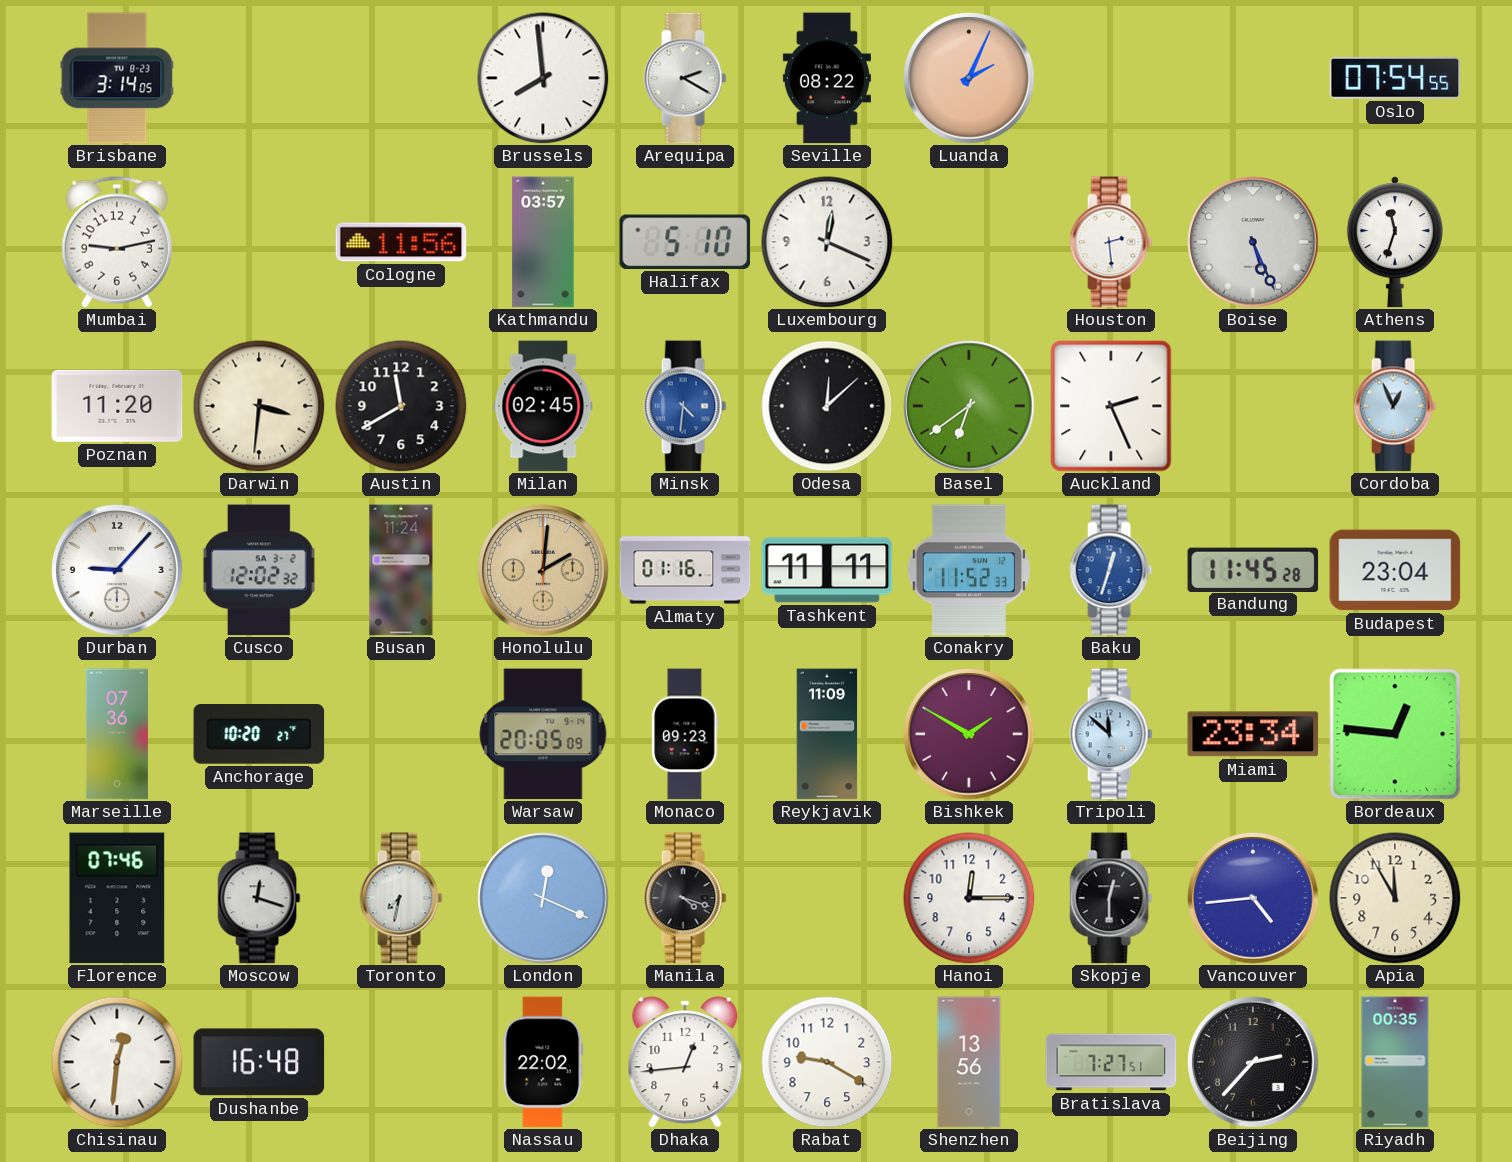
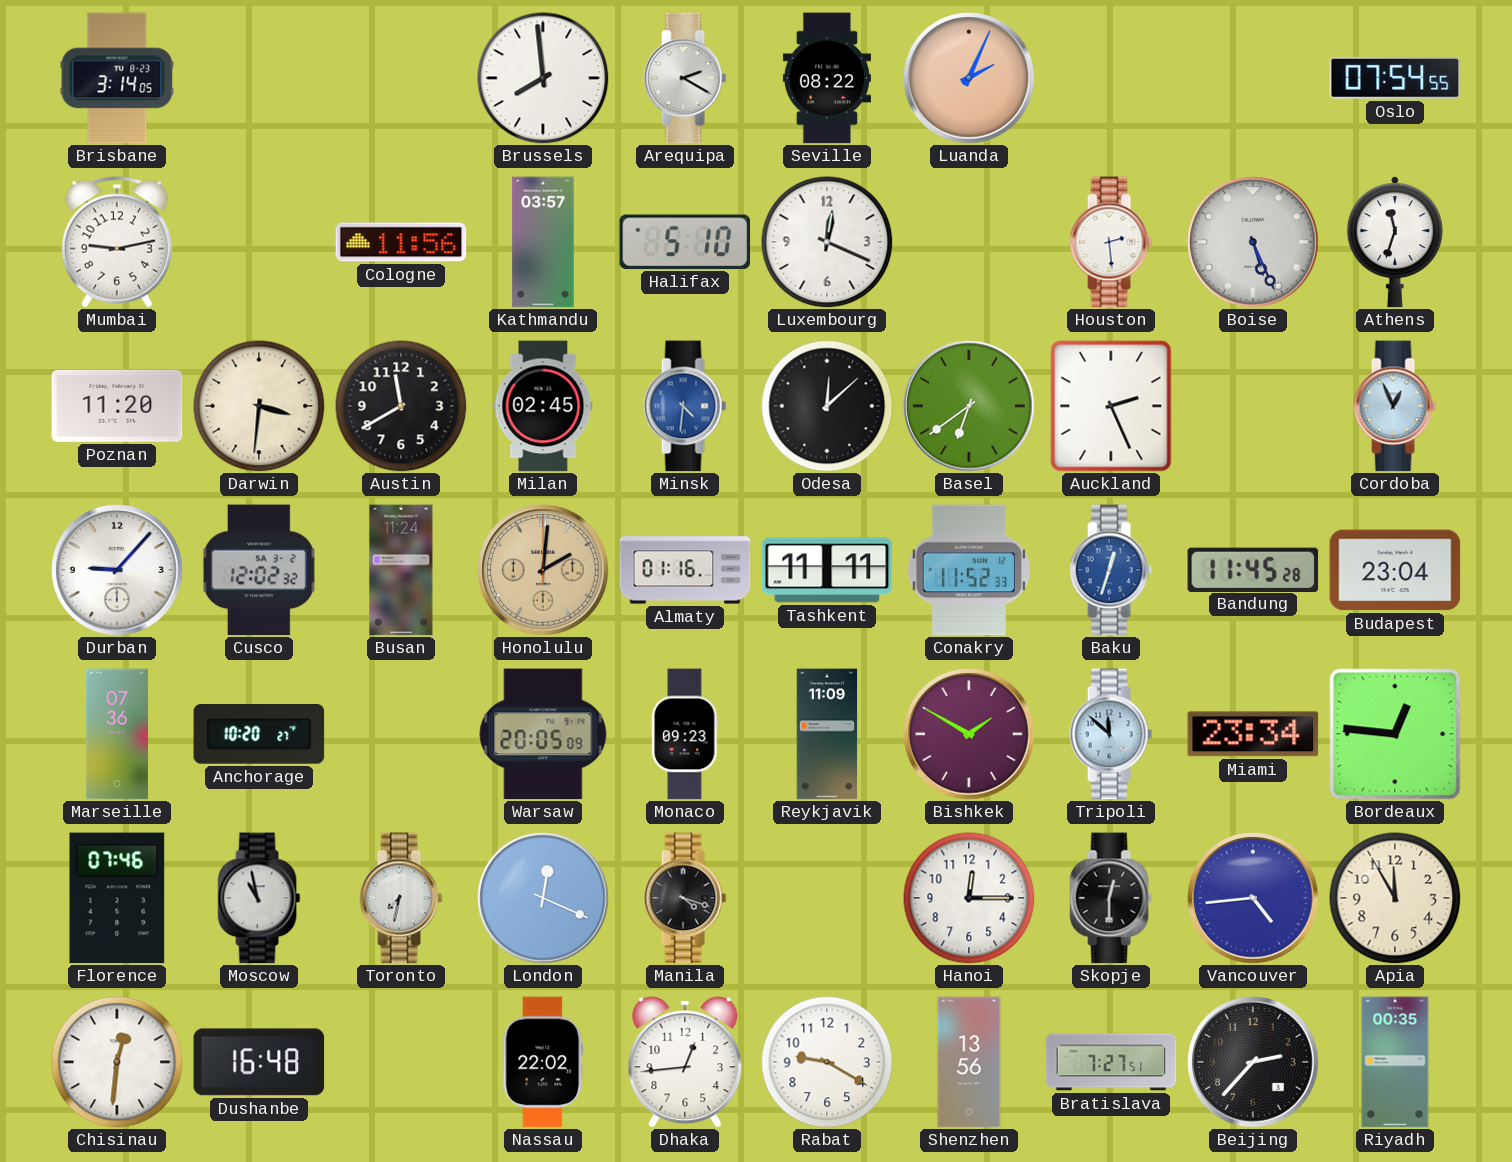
Moscow: 12:18 -> 10:58 (259, 898)
